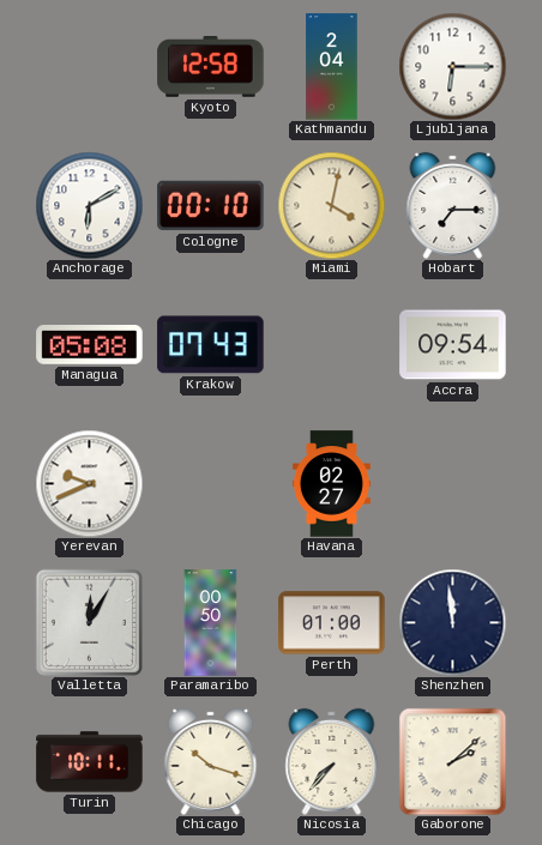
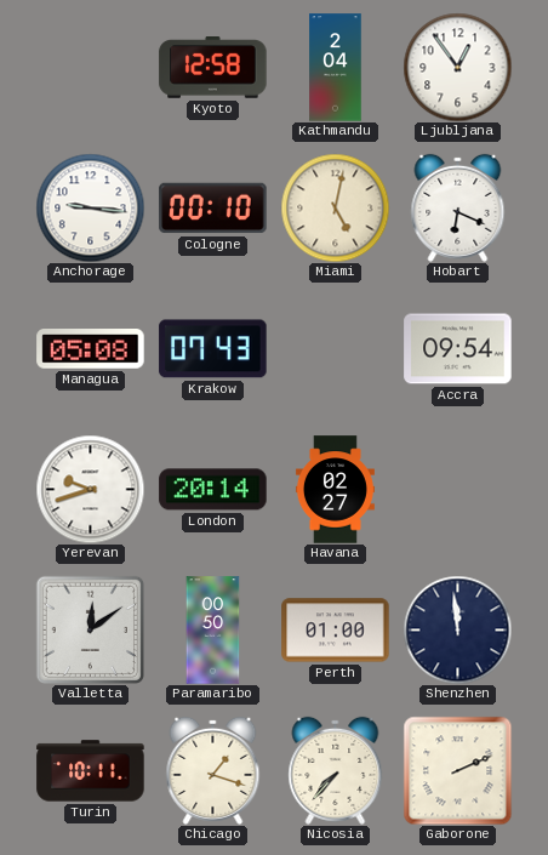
Ljubljana: 6:15 -> 12:54 (457, 67)
Anchorage: 6:10 -> 9:16 (90, 207)
Miami: 4:02 -> 5:02 (335, 207)
Hobart: 7:15 -> 6:19 (458, 207)
Yerevan: 9:41 -> 9:42 (90, 489)
London: none -> 20:14 (213, 490)
Valletta: 12:05 -> 12:09 (90, 629)
Chicago: 10:18 -> 1:18 (213, 770)
Gaborone: 2:08 -> 2:11 (457, 770)
